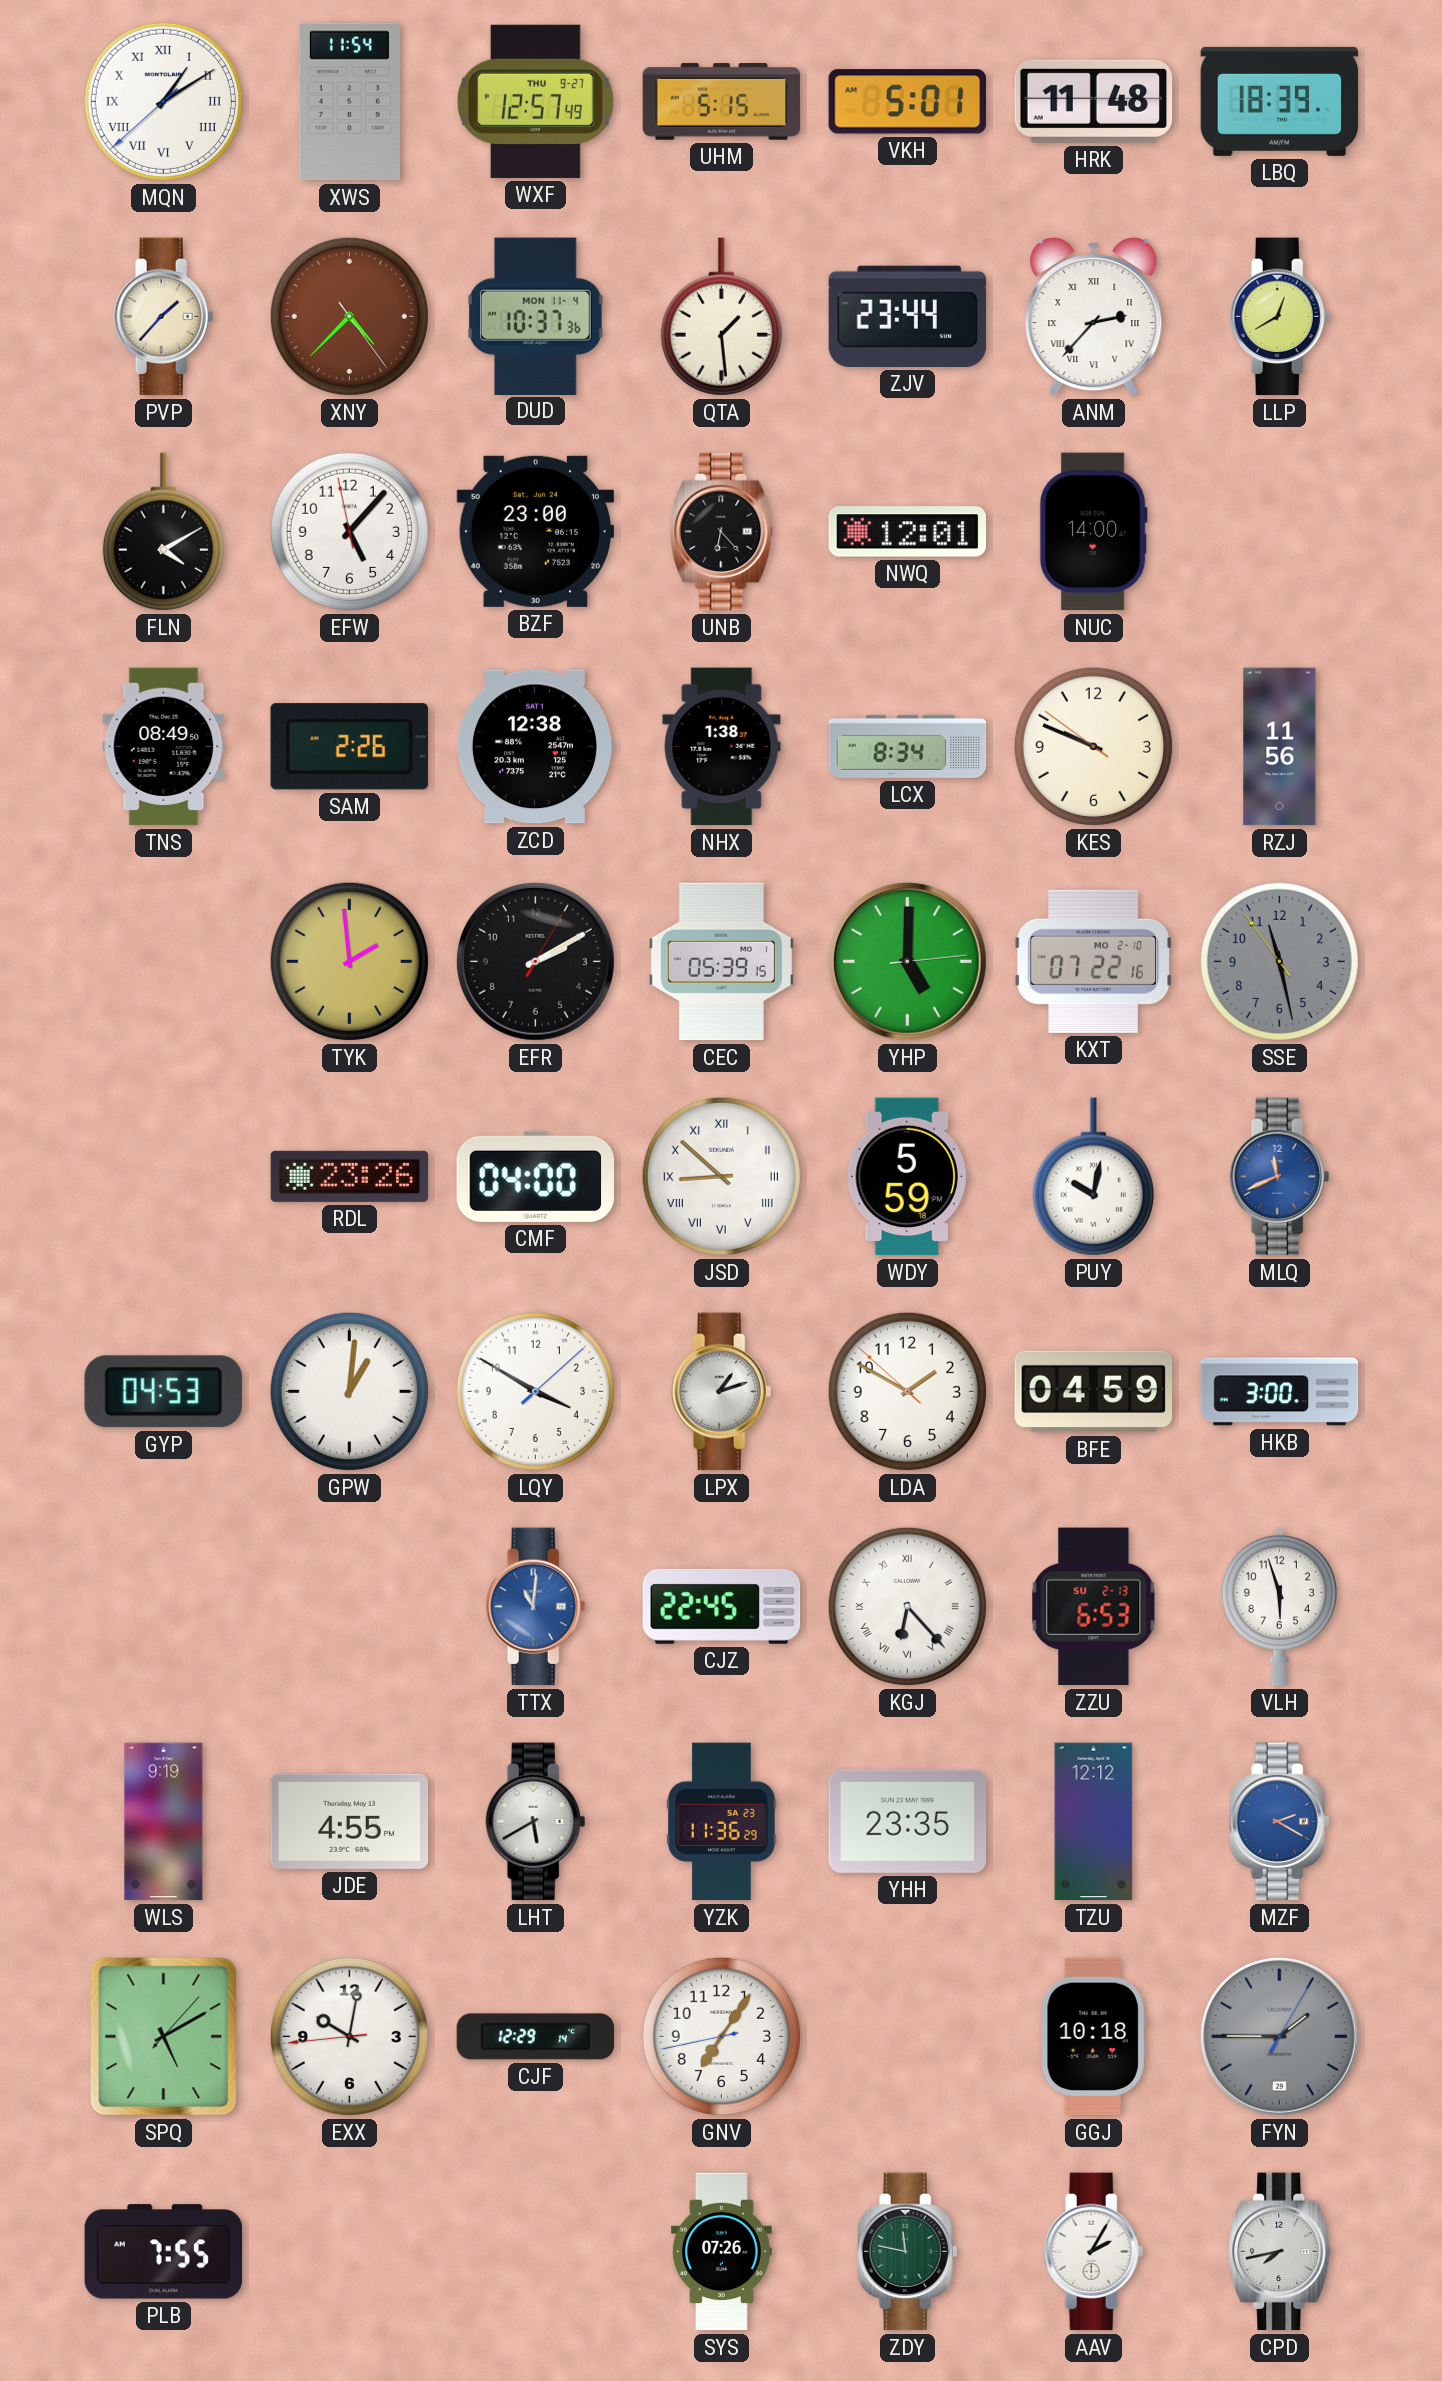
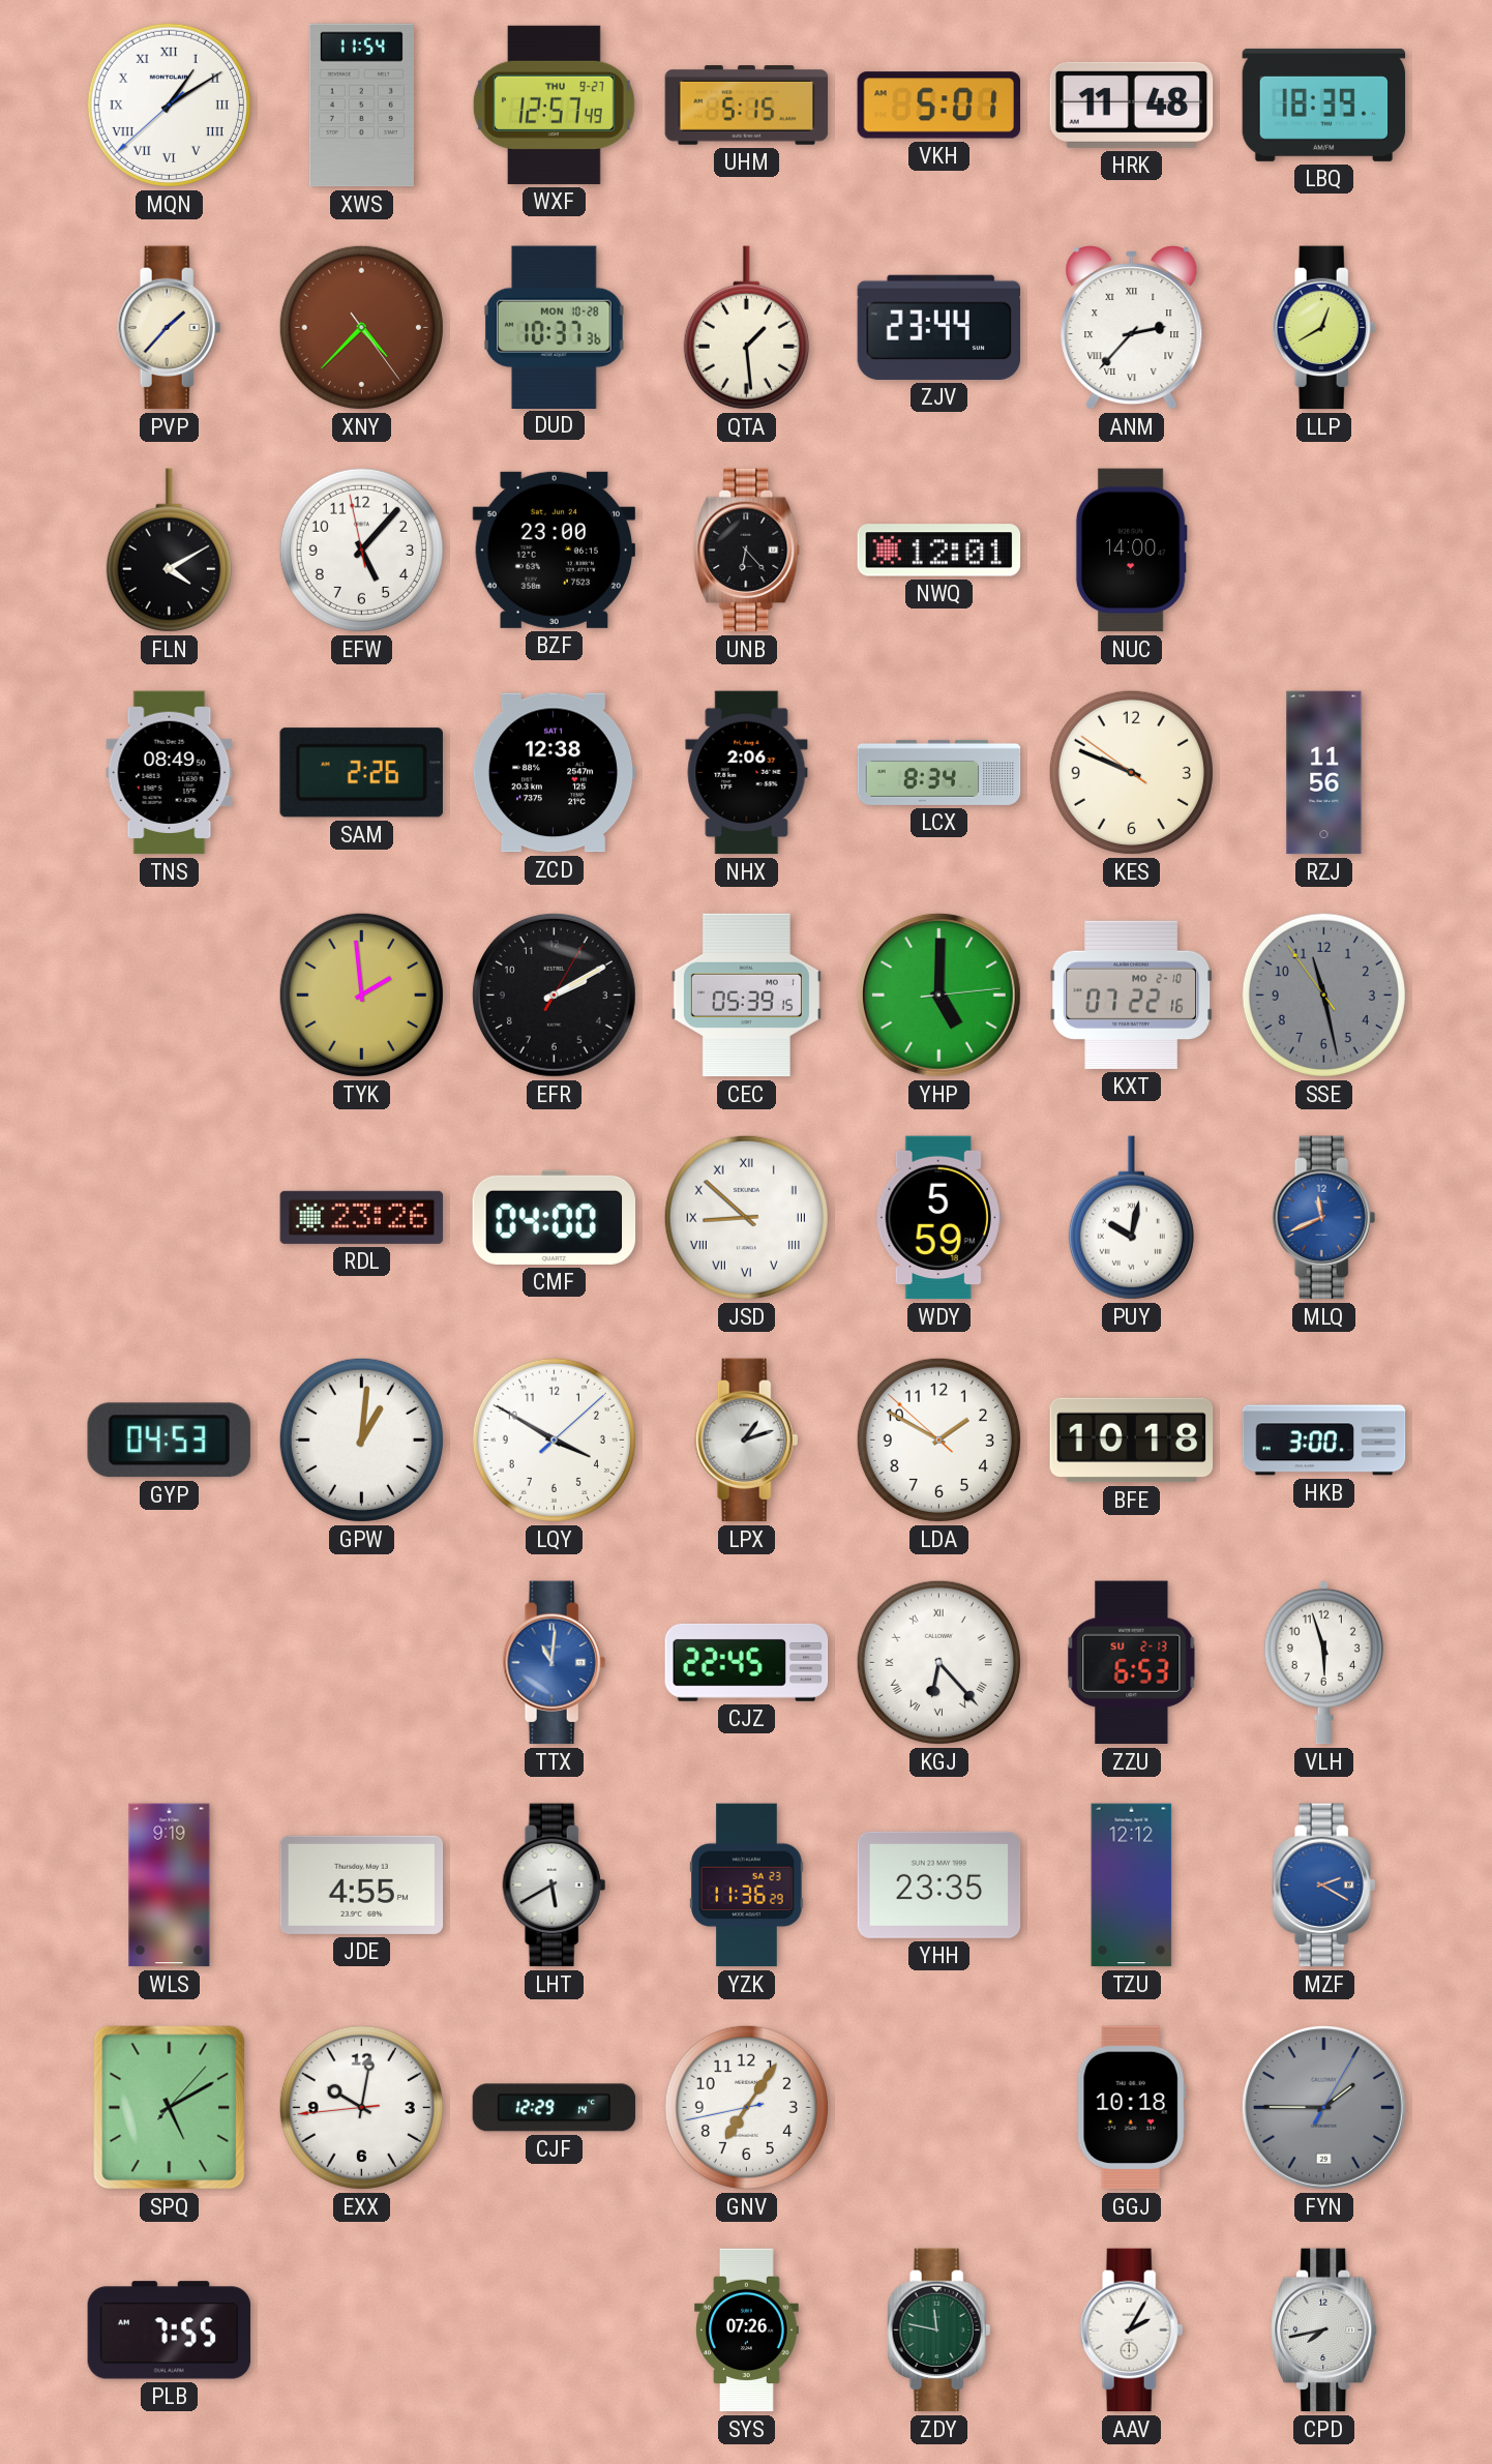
DUD date: MON 11-4 -> MON 10-28 (554, 327)
NHX: 1:38 -> 2:06 (747, 773)
BFE: 04:59 -> 10:18 (1132, 1441)
